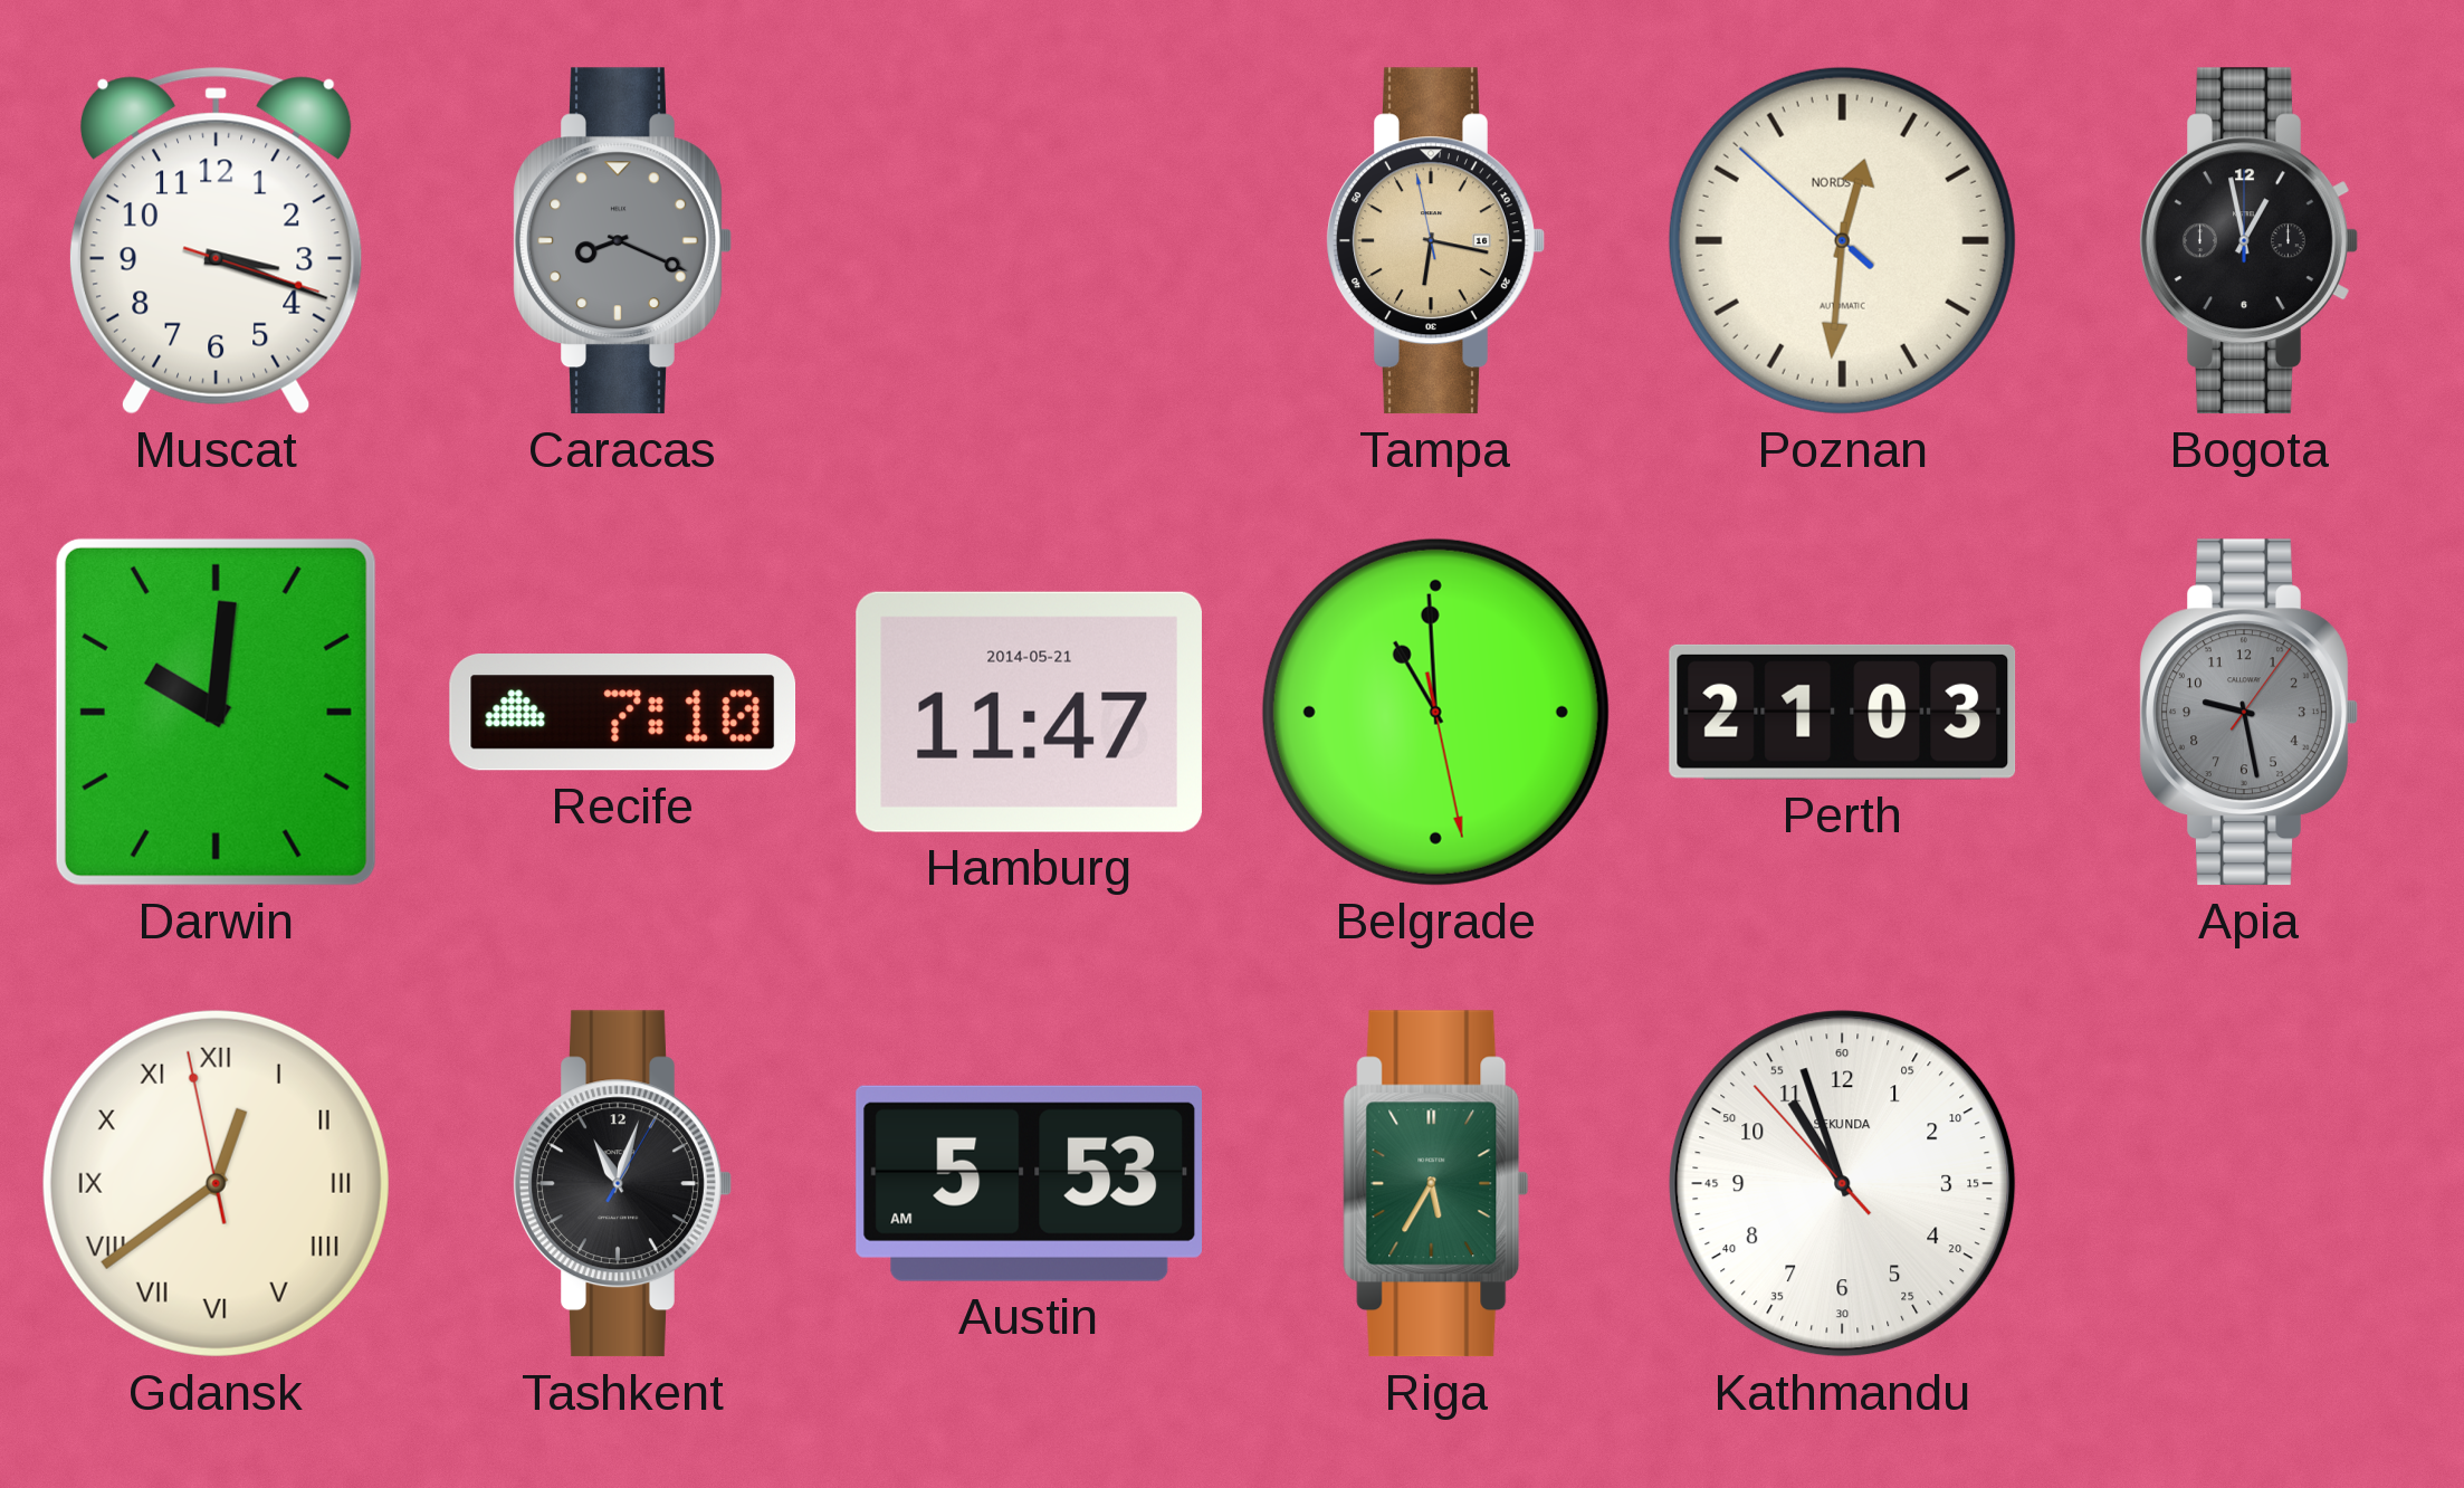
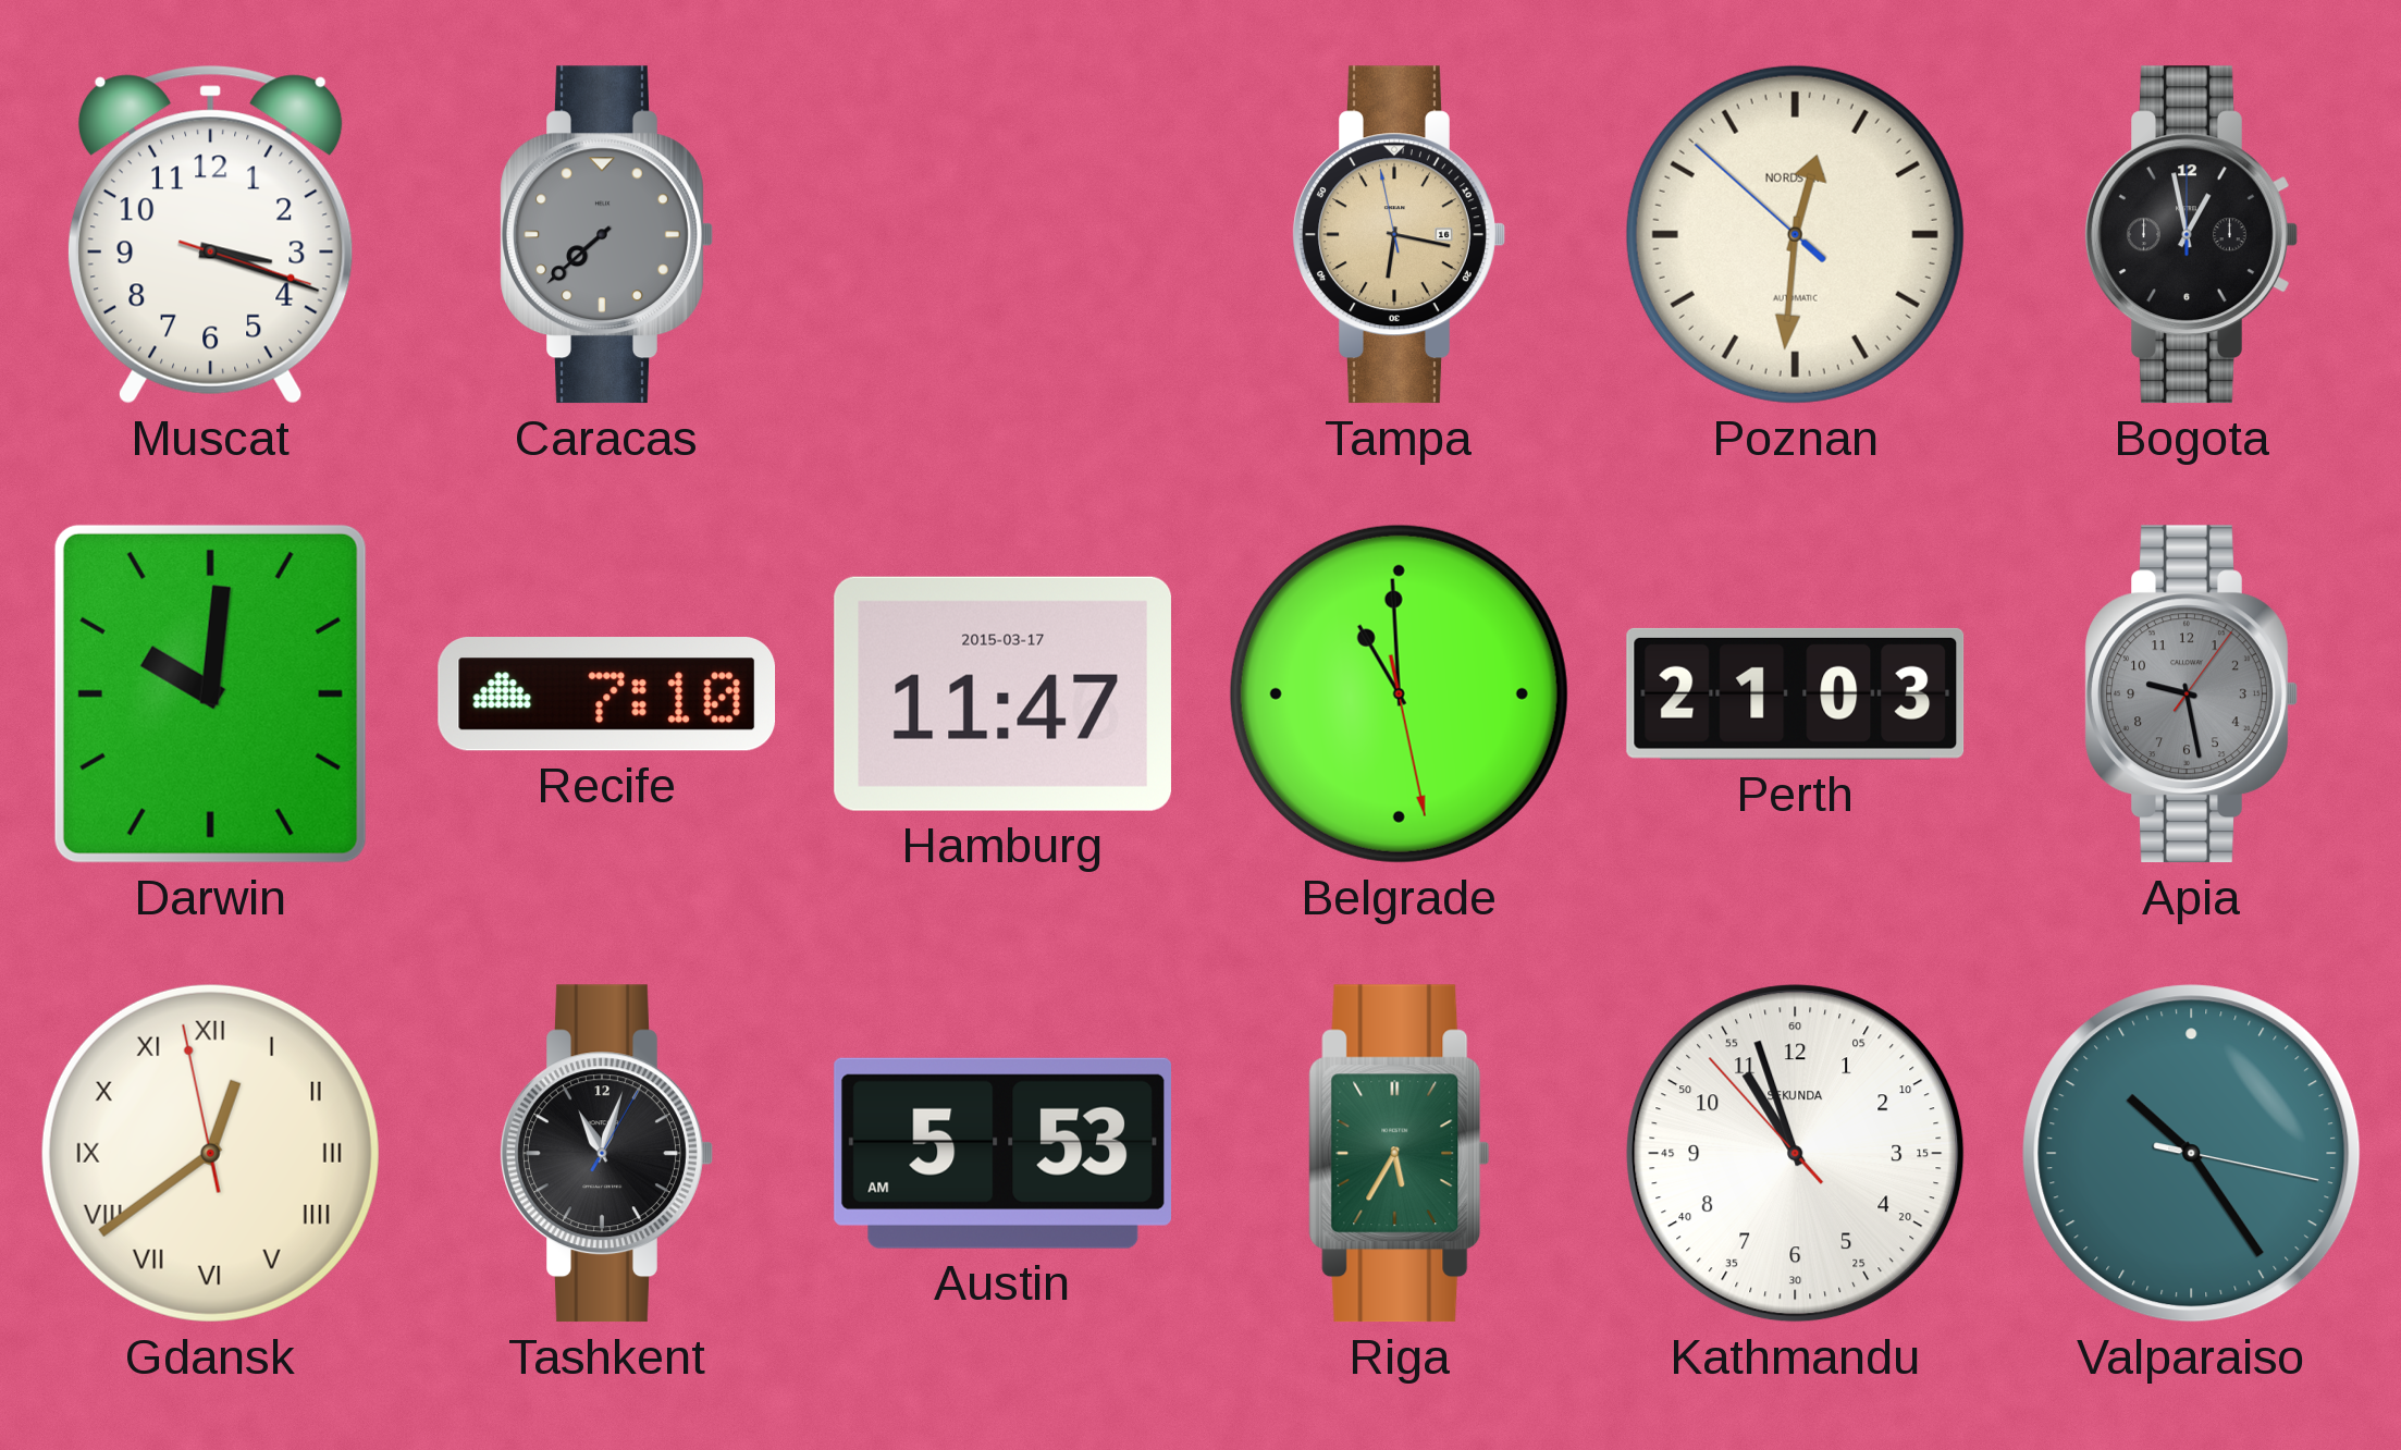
Caracas: 8:19 -> 7:38 (606, 235)
Hamburg date: 2014-05-21 -> 2015-03-17 (1002, 693)
Valparaiso: none -> 10:24 (2192, 1154)
